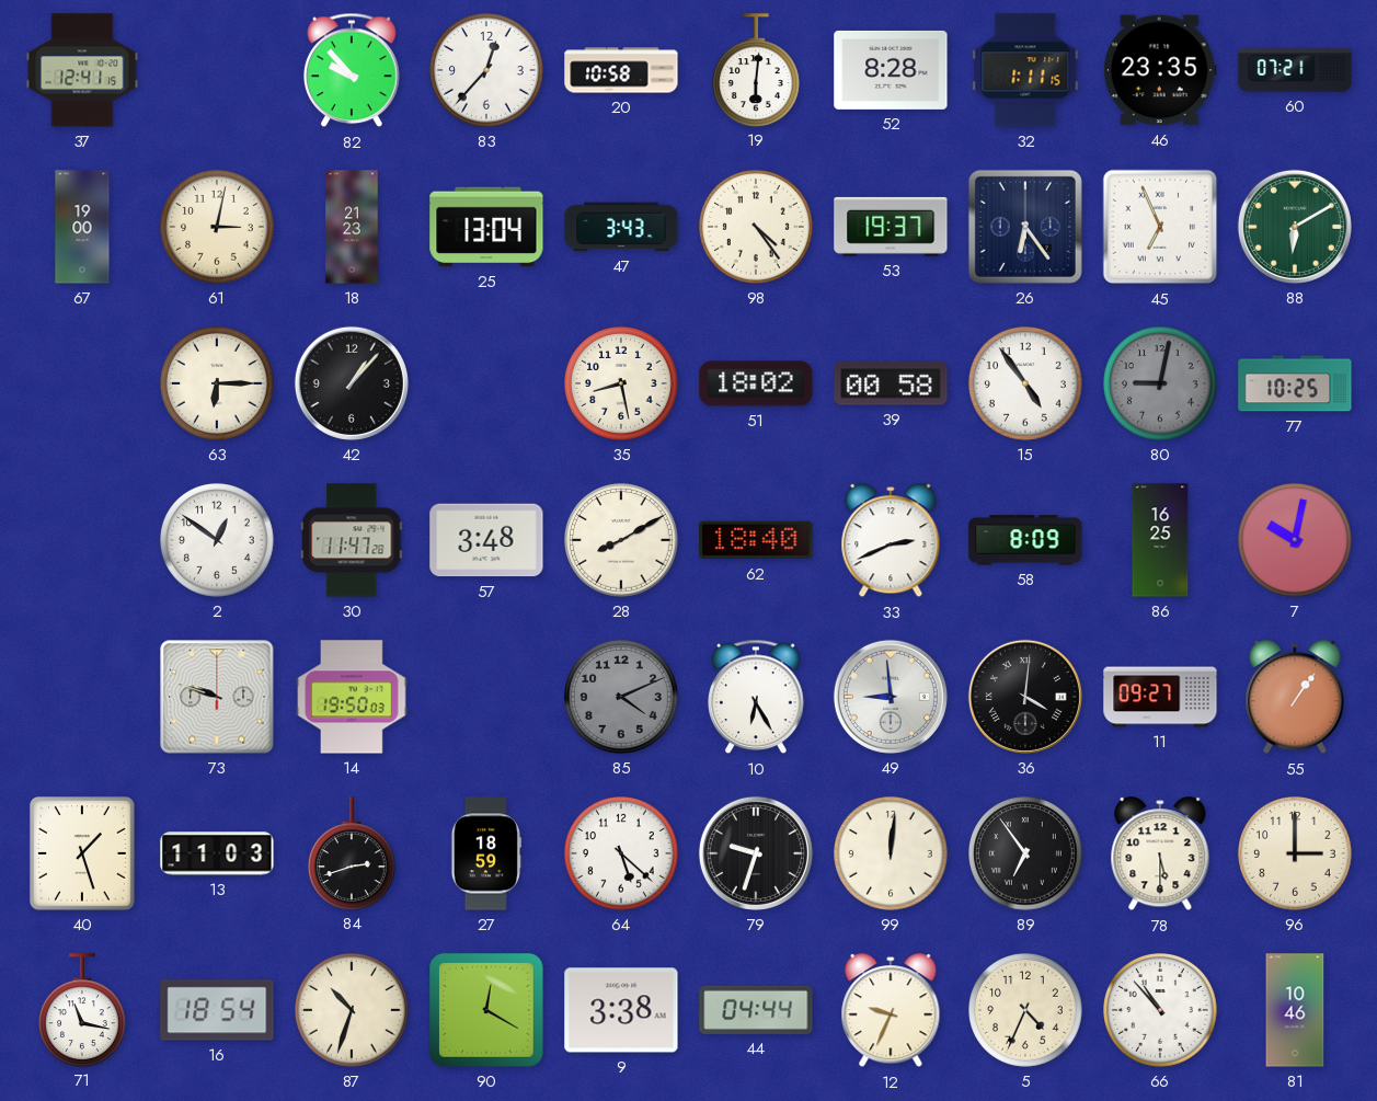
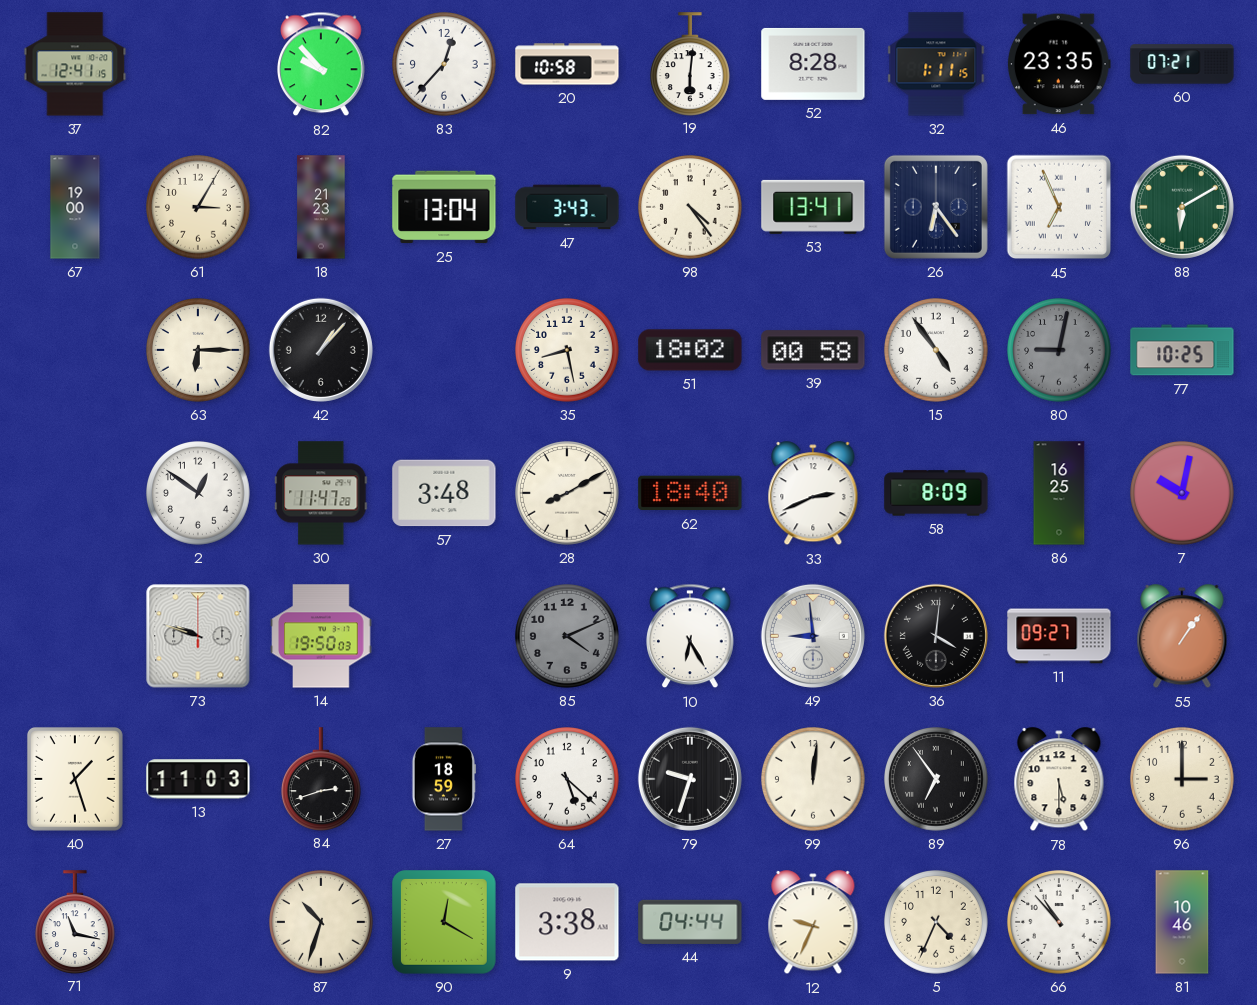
61: 3:02 -> 3:05 (199, 208)
53: 19:37 -> 13:41 (813, 207)
16: 18:54 -> none (217, 1010)
